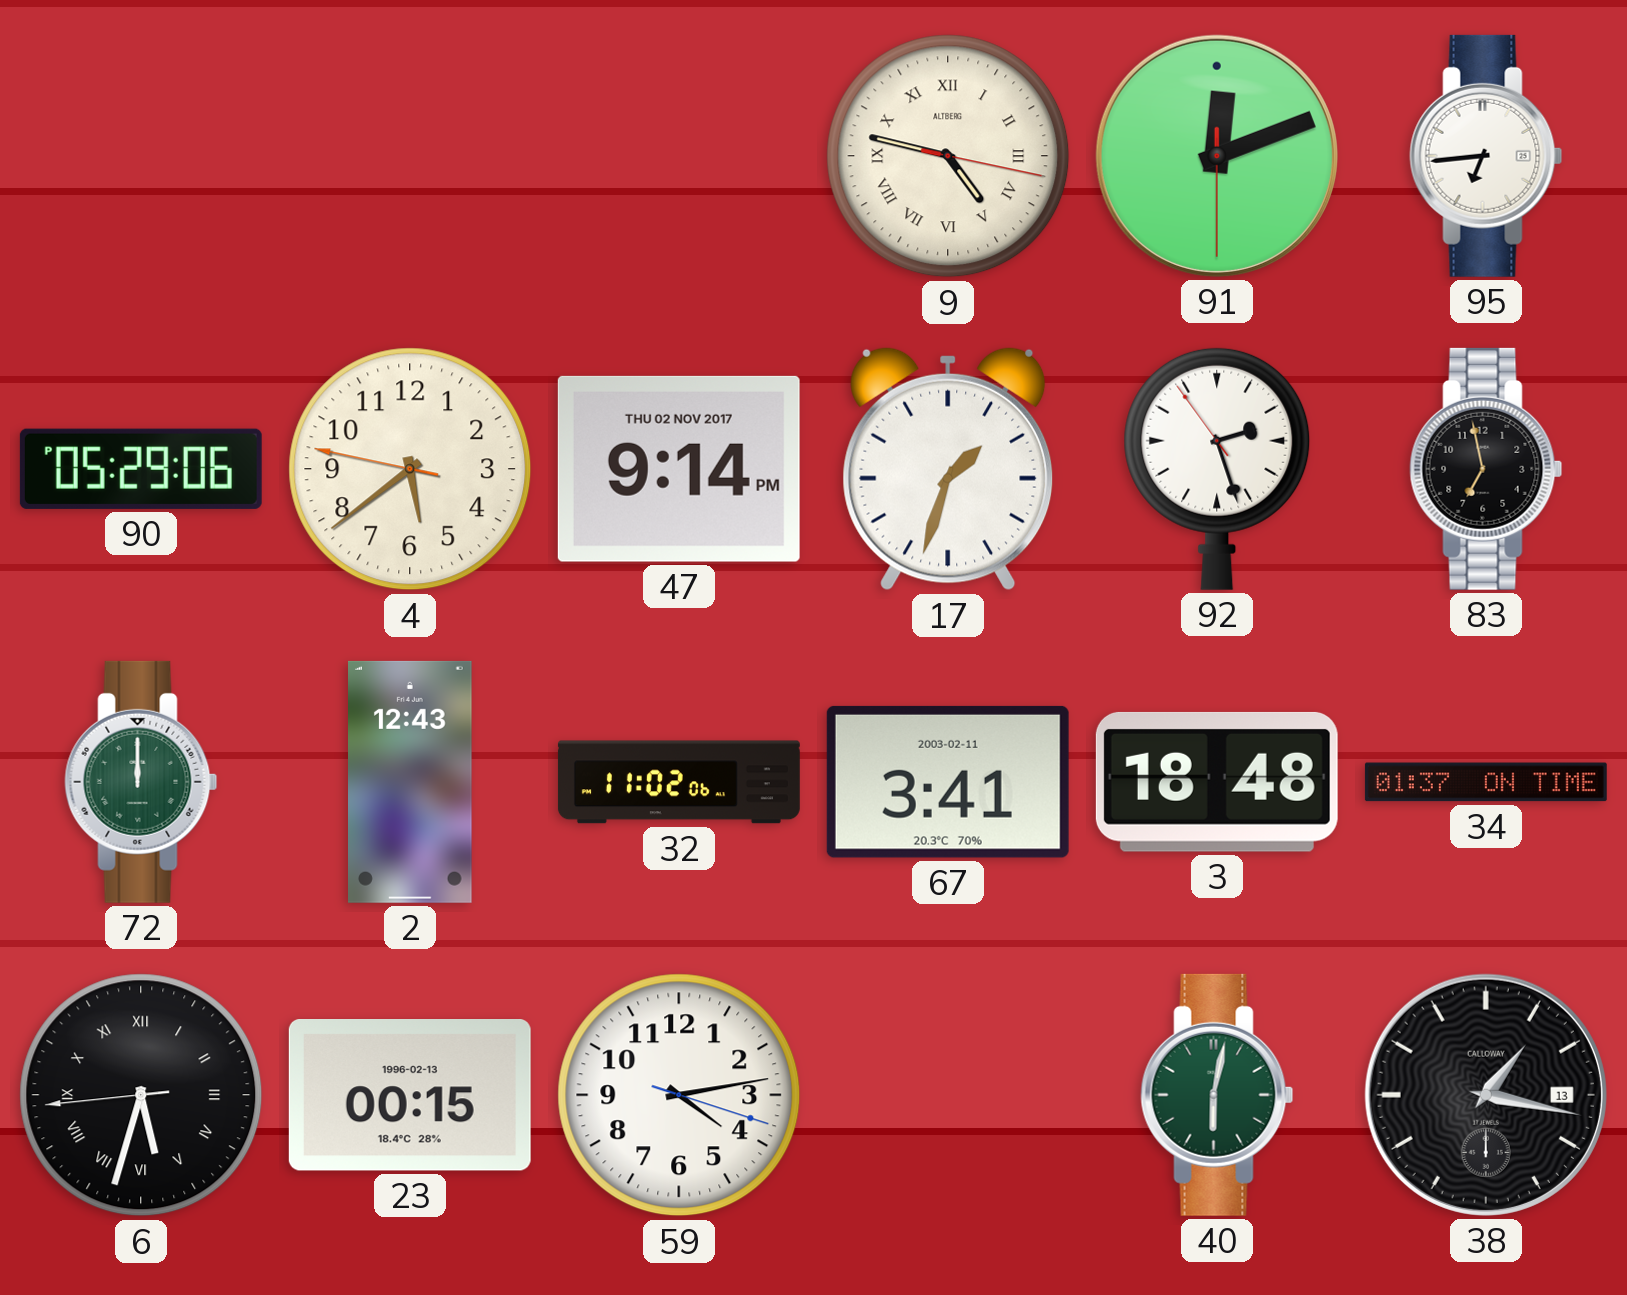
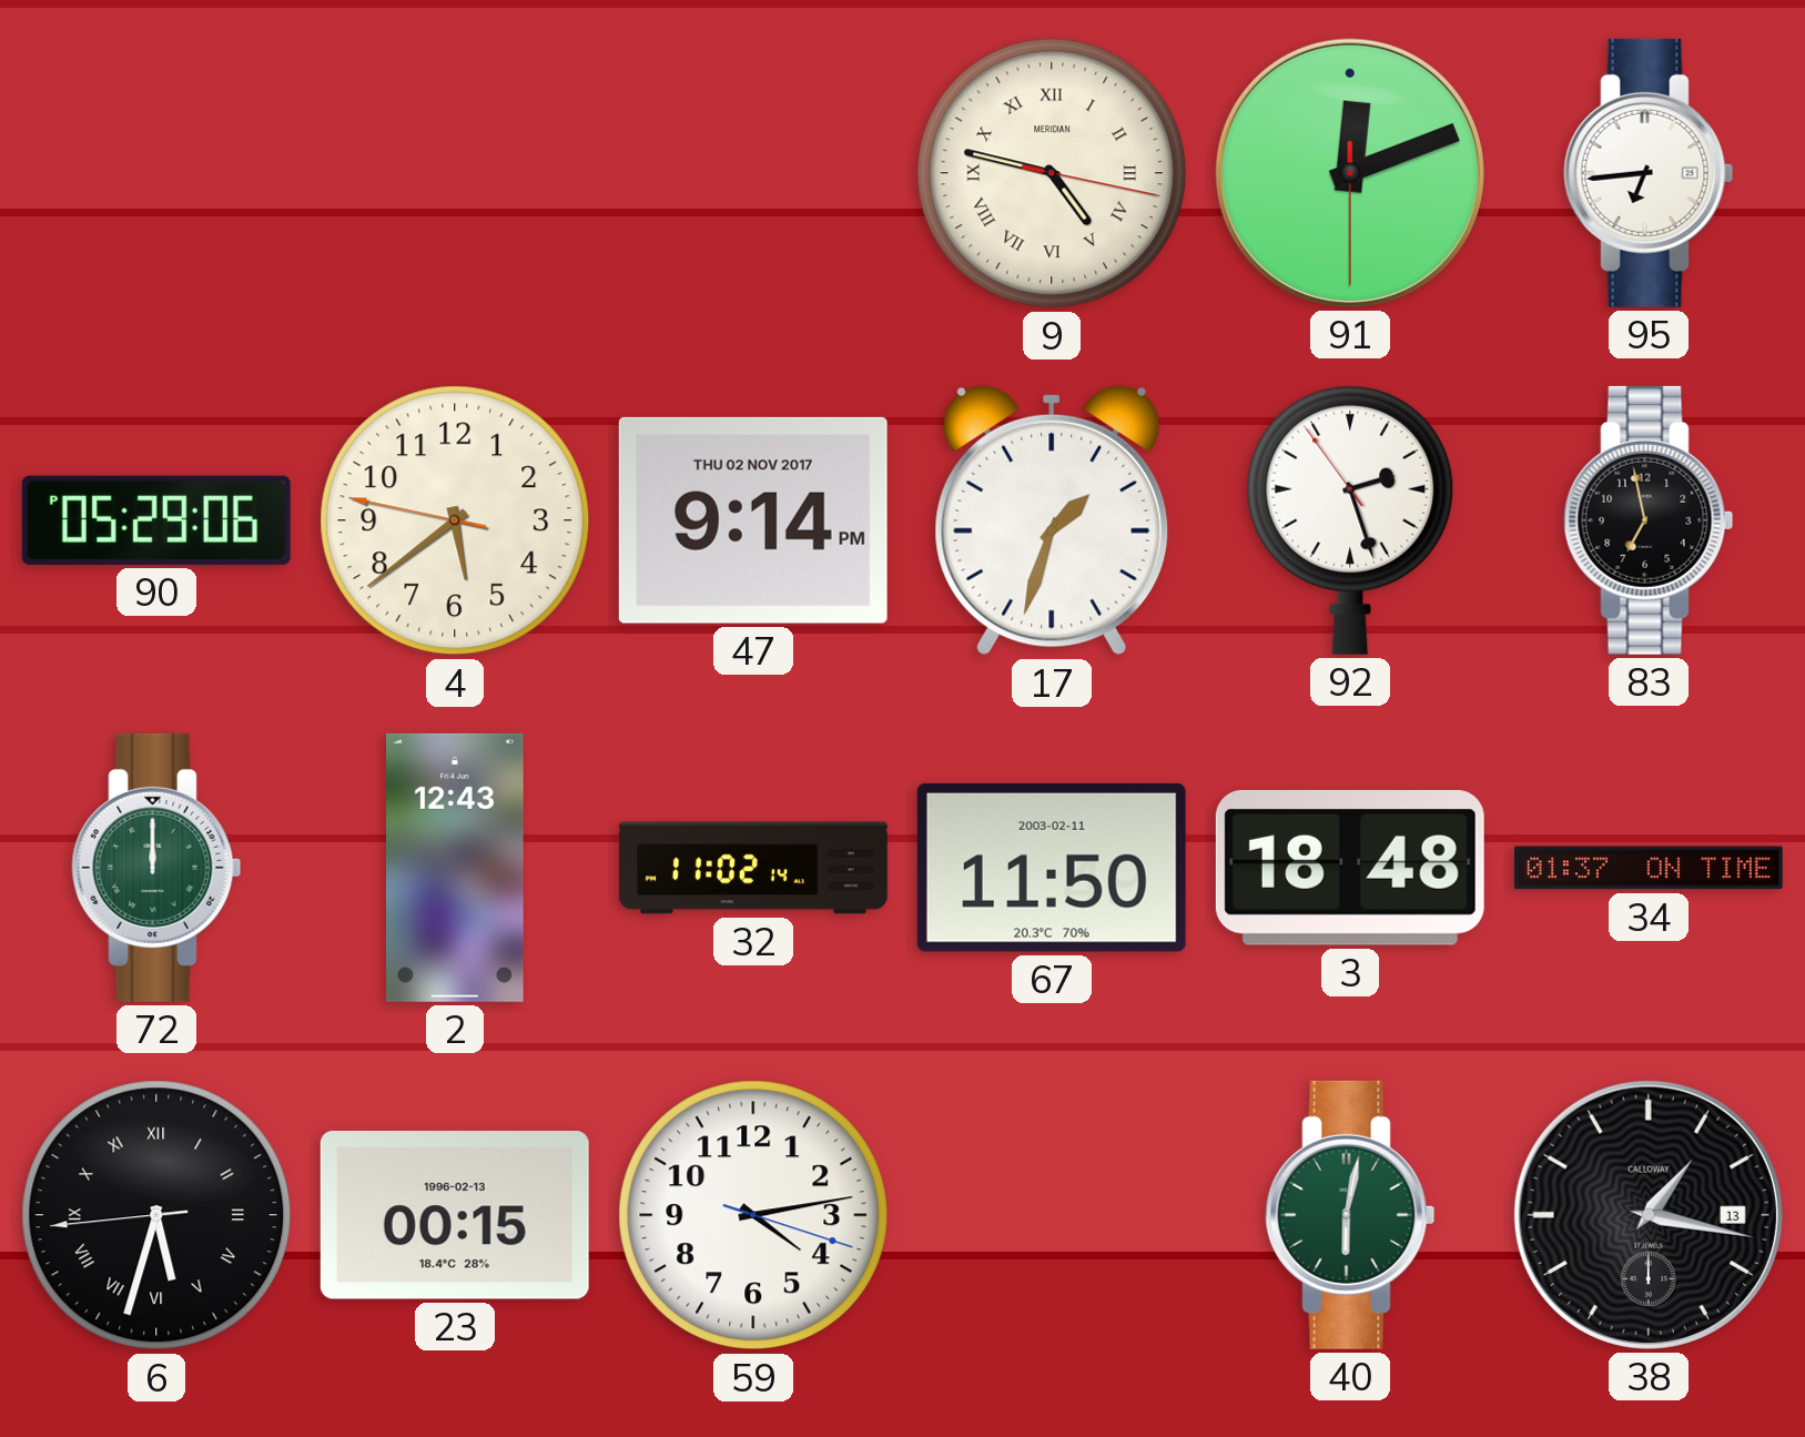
9 brand: ALTBERG -> MERIDIAN (1052, 173)
32: 11:02:06 -> 11:02:14 (753, 868)
67: 3:41 -> 11:50 (1052, 868)
